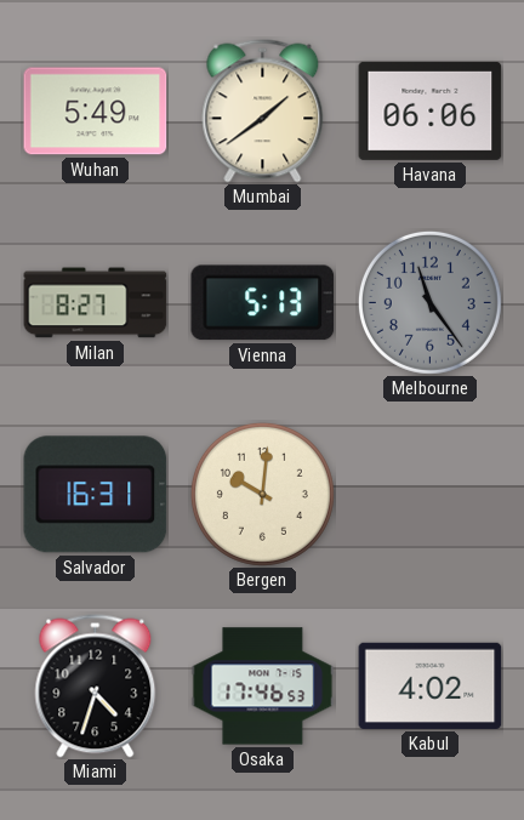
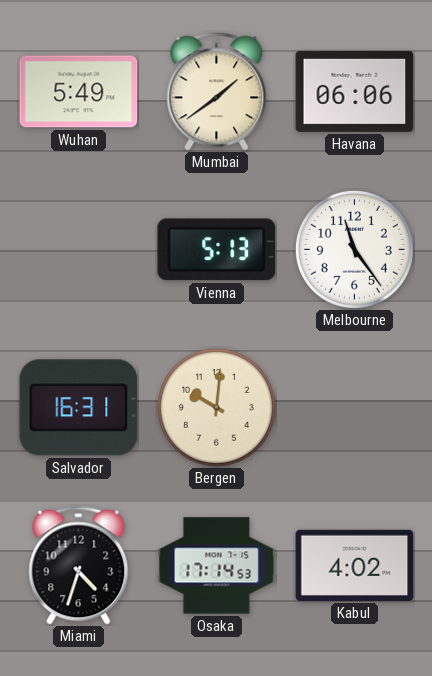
Milan: 8:27 -> none (96, 303)
Melbourne dial: grey -> white (354, 249)
Osaka: 17:46 -> 17:14 (217, 566)
